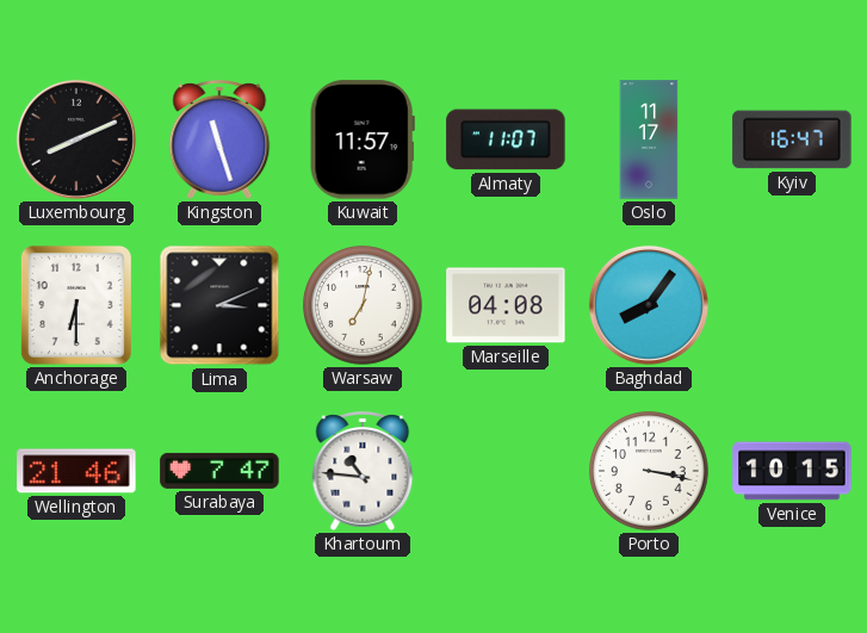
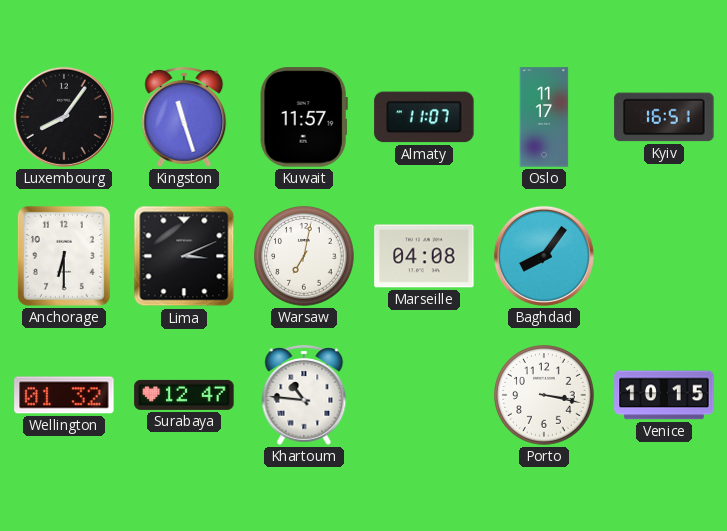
Luxembourg: 8:11 -> 8:06 (64, 117)
Kyiv: 16:47 -> 16:51 (664, 117)
Wellington: 21:46 -> 01:32 (64, 395)
Surabaya: 7:47 -> 12:47 (184, 395)
